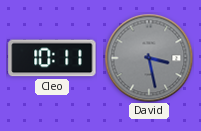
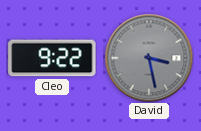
Cleo: 10:11 -> 9:22 (52, 58)
